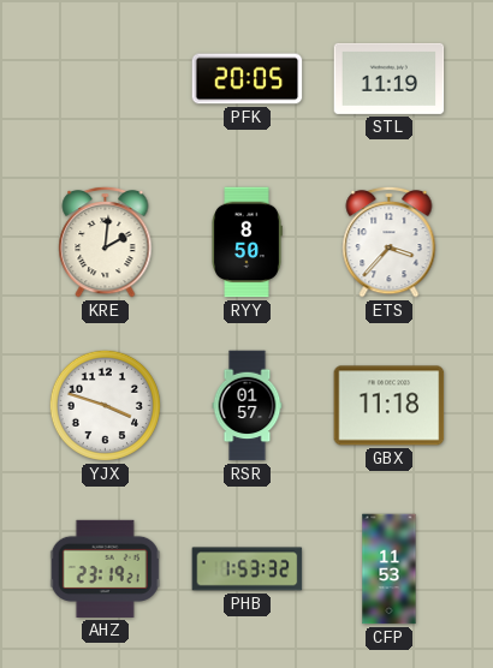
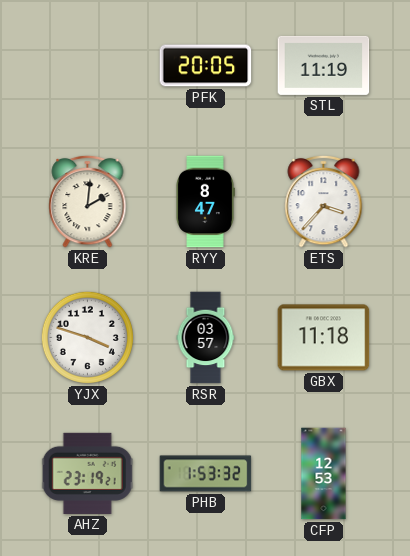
RYY: 8:50 -> 8:47 (205, 202)
RSR: 01:57 -> 03:57 (206, 338)
CFP: 11:53 -> 12:53 (324, 474)
